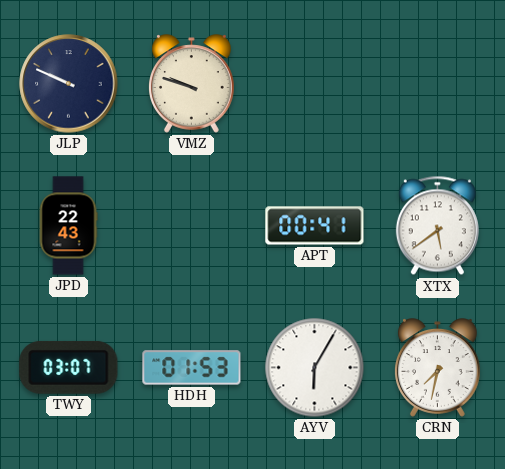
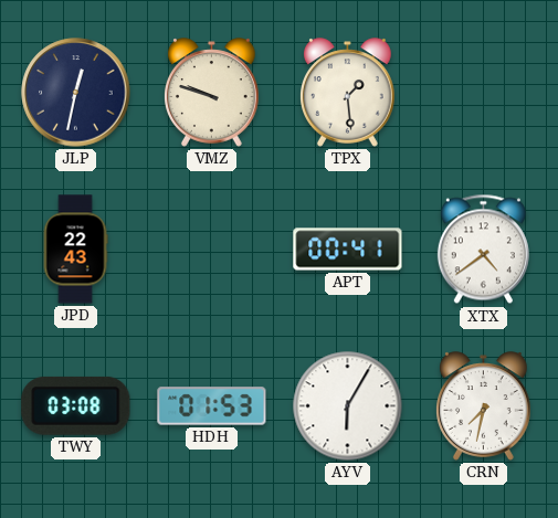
JLP: 9:49 -> 12:32 (76, 93)
TPX: none -> 1:29 (348, 93)
XTX: 5:39 -> 4:39 (483, 250)
TWY: 03:07 -> 03:08 (76, 405)
